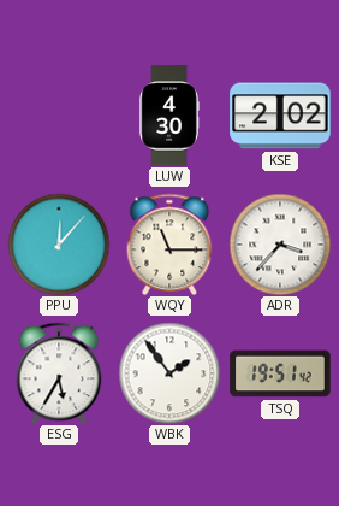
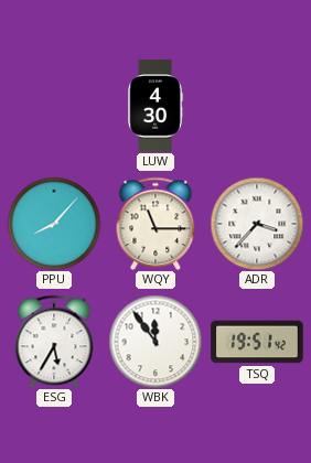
KSE: 2:02 -> none (280, 116)
PPU: 12:07 -> 8:07 (54, 224)
WBK: 1:54 -> 11:54 (155, 342)
